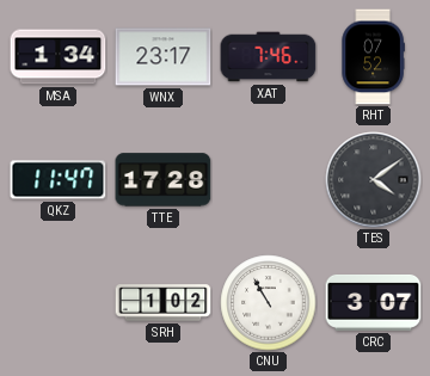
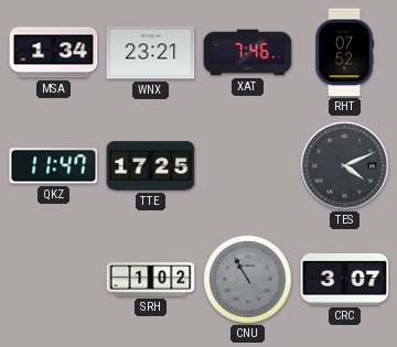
WNX: 23:17 -> 23:21 (151, 53)
TTE: 17:28 -> 17:25 (151, 166)
TES: 4:09 -> 4:11 (345, 166)
CNU dial: white -> grey (248, 280)
